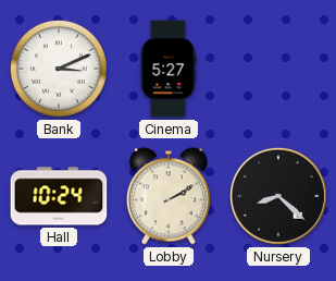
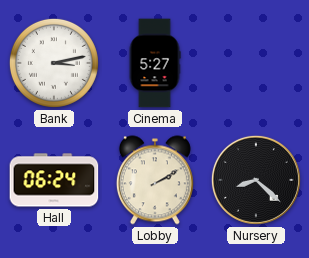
Bank: 3:11 -> 3:13 (54, 63)
Hall: 10:24 -> 06:24 (54, 180)
